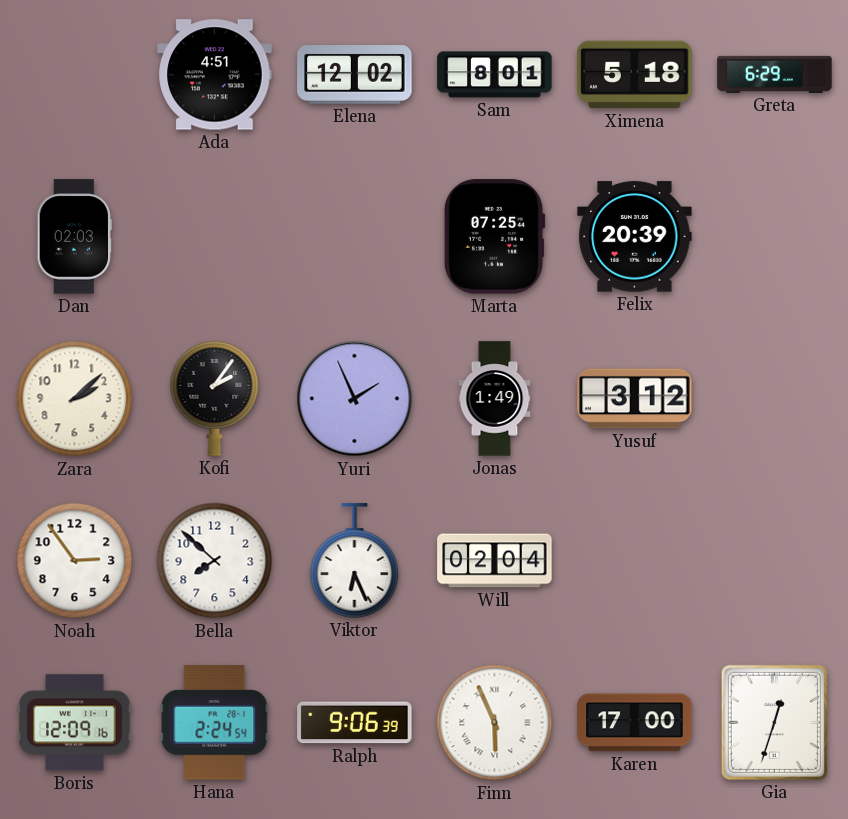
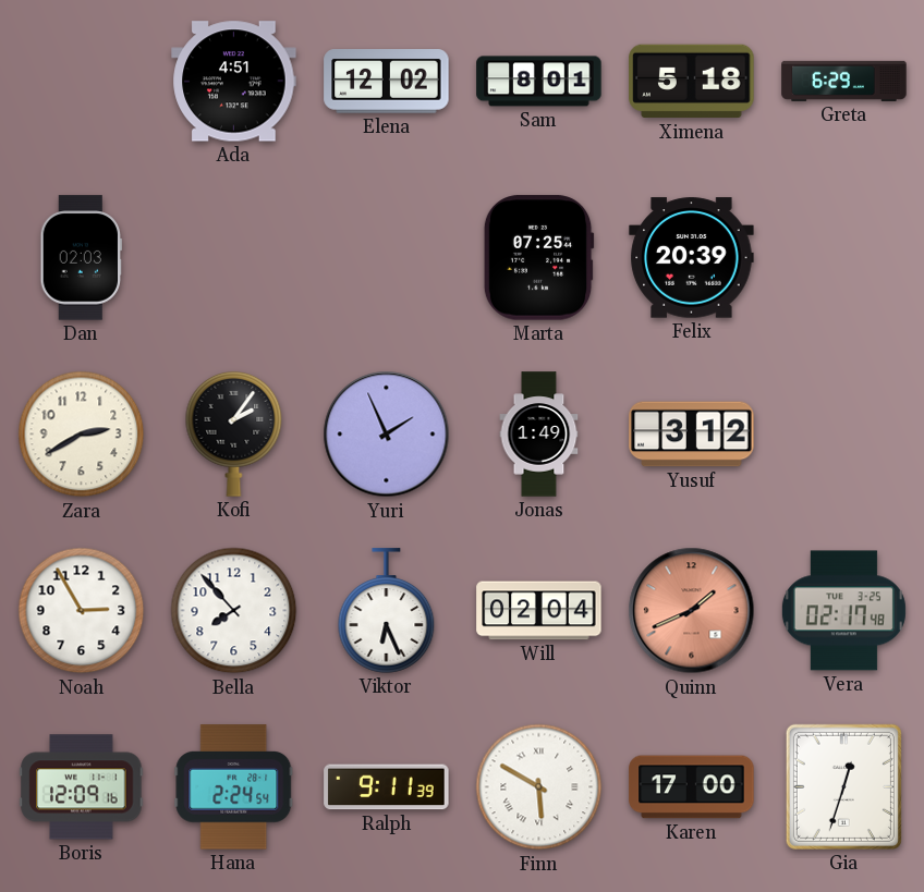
Zara: 2:08 -> 2:40 (82, 435)
Noah: 2:54 -> 2:55 (82, 611)
Bella: 7:52 -> 7:53 (234, 611)
Quinn: none -> 1:41 (692, 611)
Vera: none -> 02:17 (843, 611)
Ralph: 9:06 -> 9:11 (387, 787)
Finn: 5:56 -> 5:50 (539, 787)
